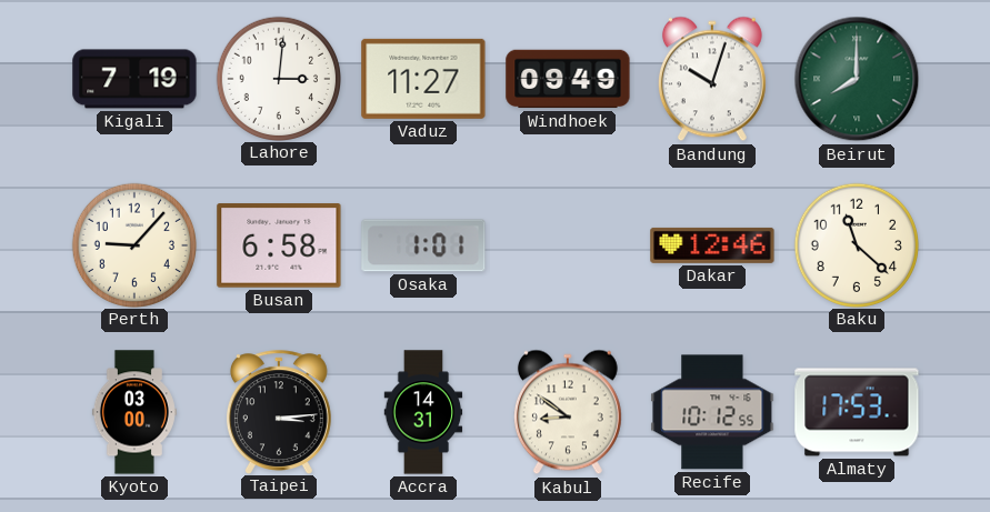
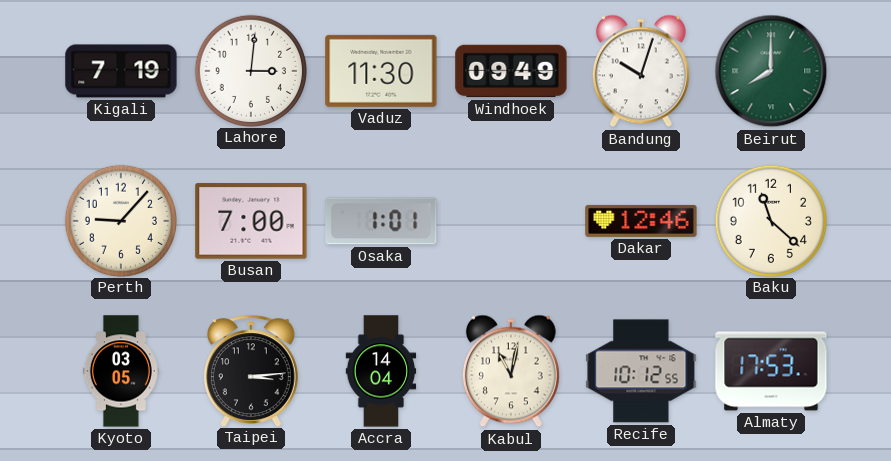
Vaduz: 11:27 -> 11:30 (381, 71)
Busan: 6:58 -> 7:00 (251, 221)
Kyoto: 03:00 -> 03:05 (121, 371)
Accra: 14:31 -> 14:04 (381, 371)
Kabul: 8:51 -> 11:02 (511, 371)
